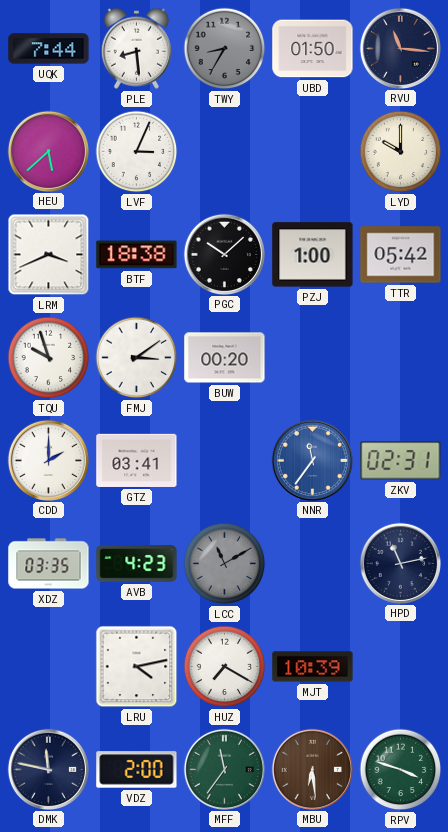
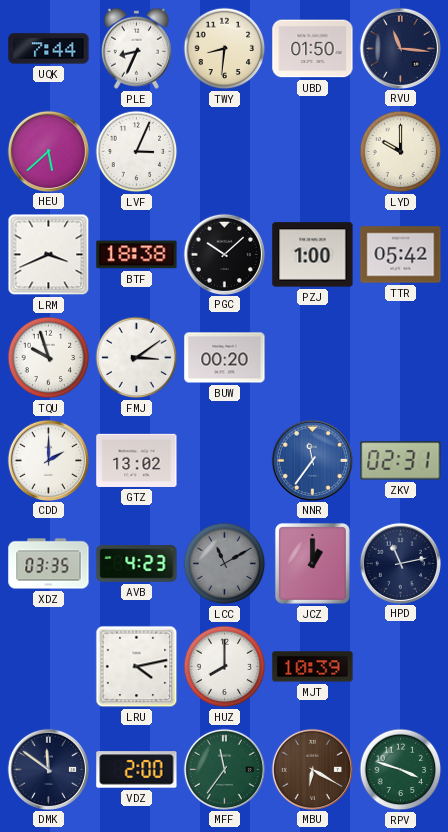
PLE: 8:29 -> 8:34 (136, 48)
TWY: 8:35 -> 8:31 (225, 49)
TWY dial: grey -> cream (225, 49)
GTZ: 03:41 -> 13:02 (137, 460)
JCZ: none -> 1:00 (312, 563)
HUZ: 7:20 -> 8:00 (225, 667)
DMK: 11:47 -> 11:51 (48, 769)
MBU: 6:29 -> 6:20 (312, 769)
